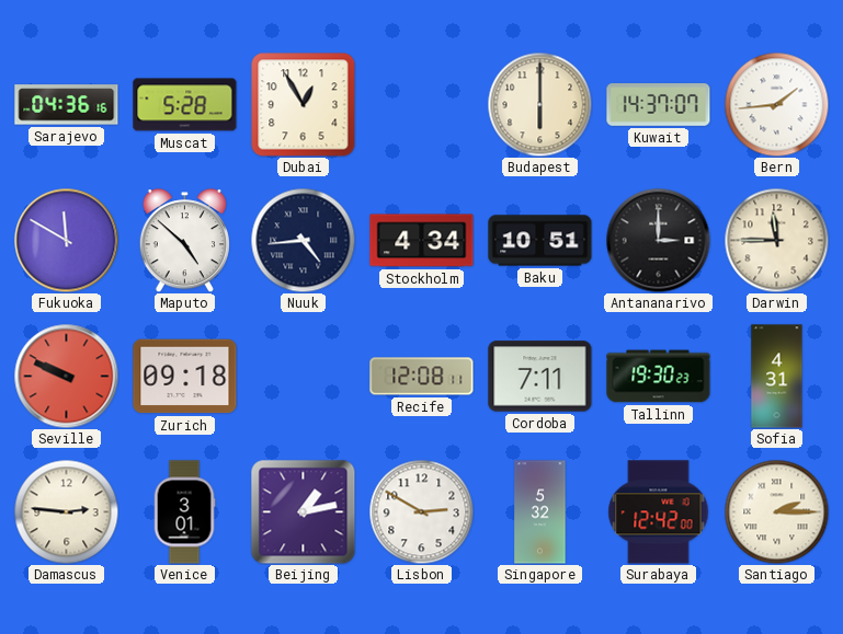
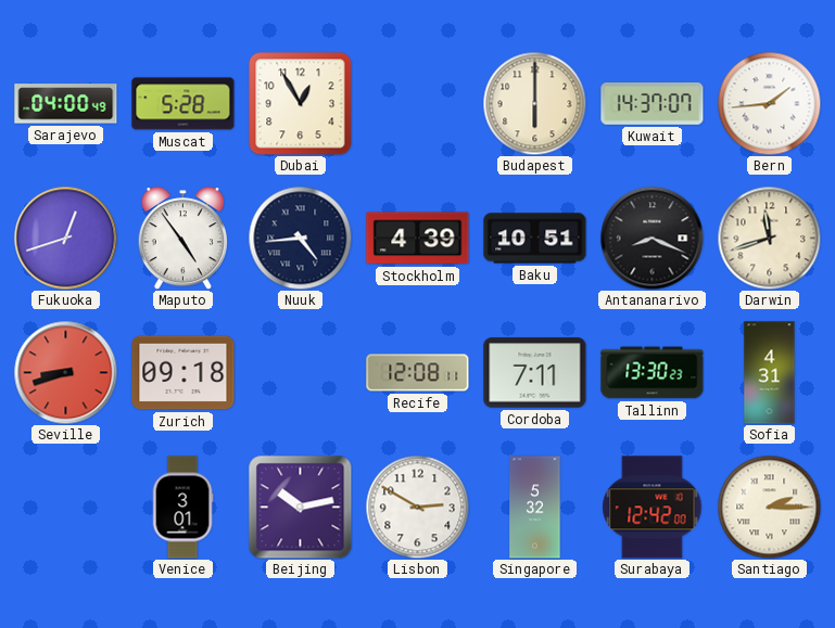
Sarajevo: 04:36 -> 04:00 (66, 104)
Fukuoka: 11:50 -> 12:42 (65, 238)
Maputo: 4:52 -> 4:54 (182, 239)
Stockholm: 4:34 -> 4:39 (418, 239)
Antananarivo: 3:00 -> 8:19 (651, 238)
Darwin: 11:45 -> 11:42 (769, 238)
Seville: 9:49 -> 8:42 (65, 372)
Tallinn: 19:30 -> 13:30 (653, 373)
Damascus: 2:46 -> none (66, 511)
Beijing: 1:13 -> 10:13 (301, 508)
